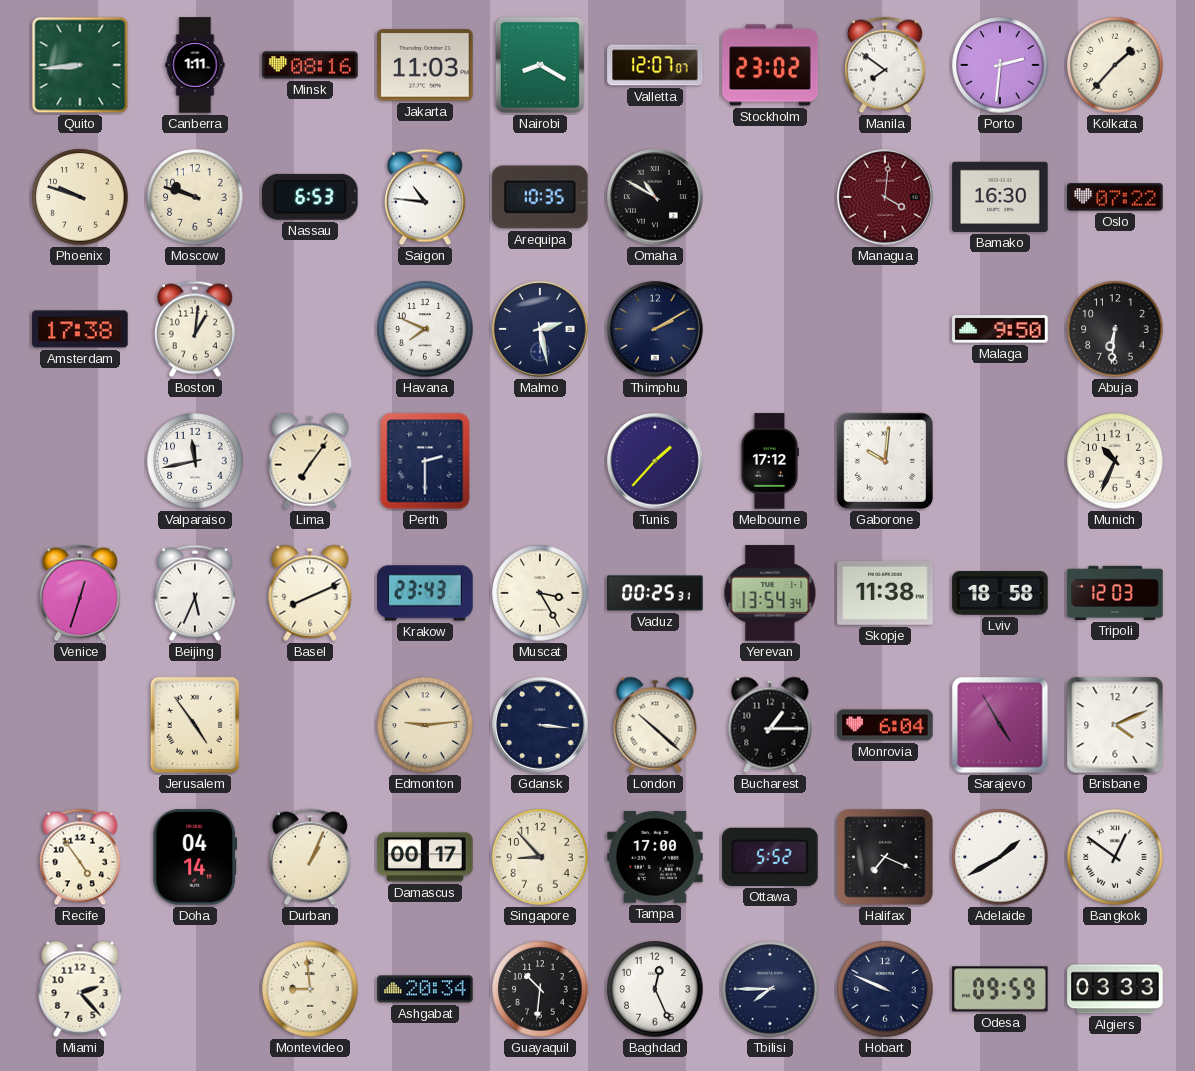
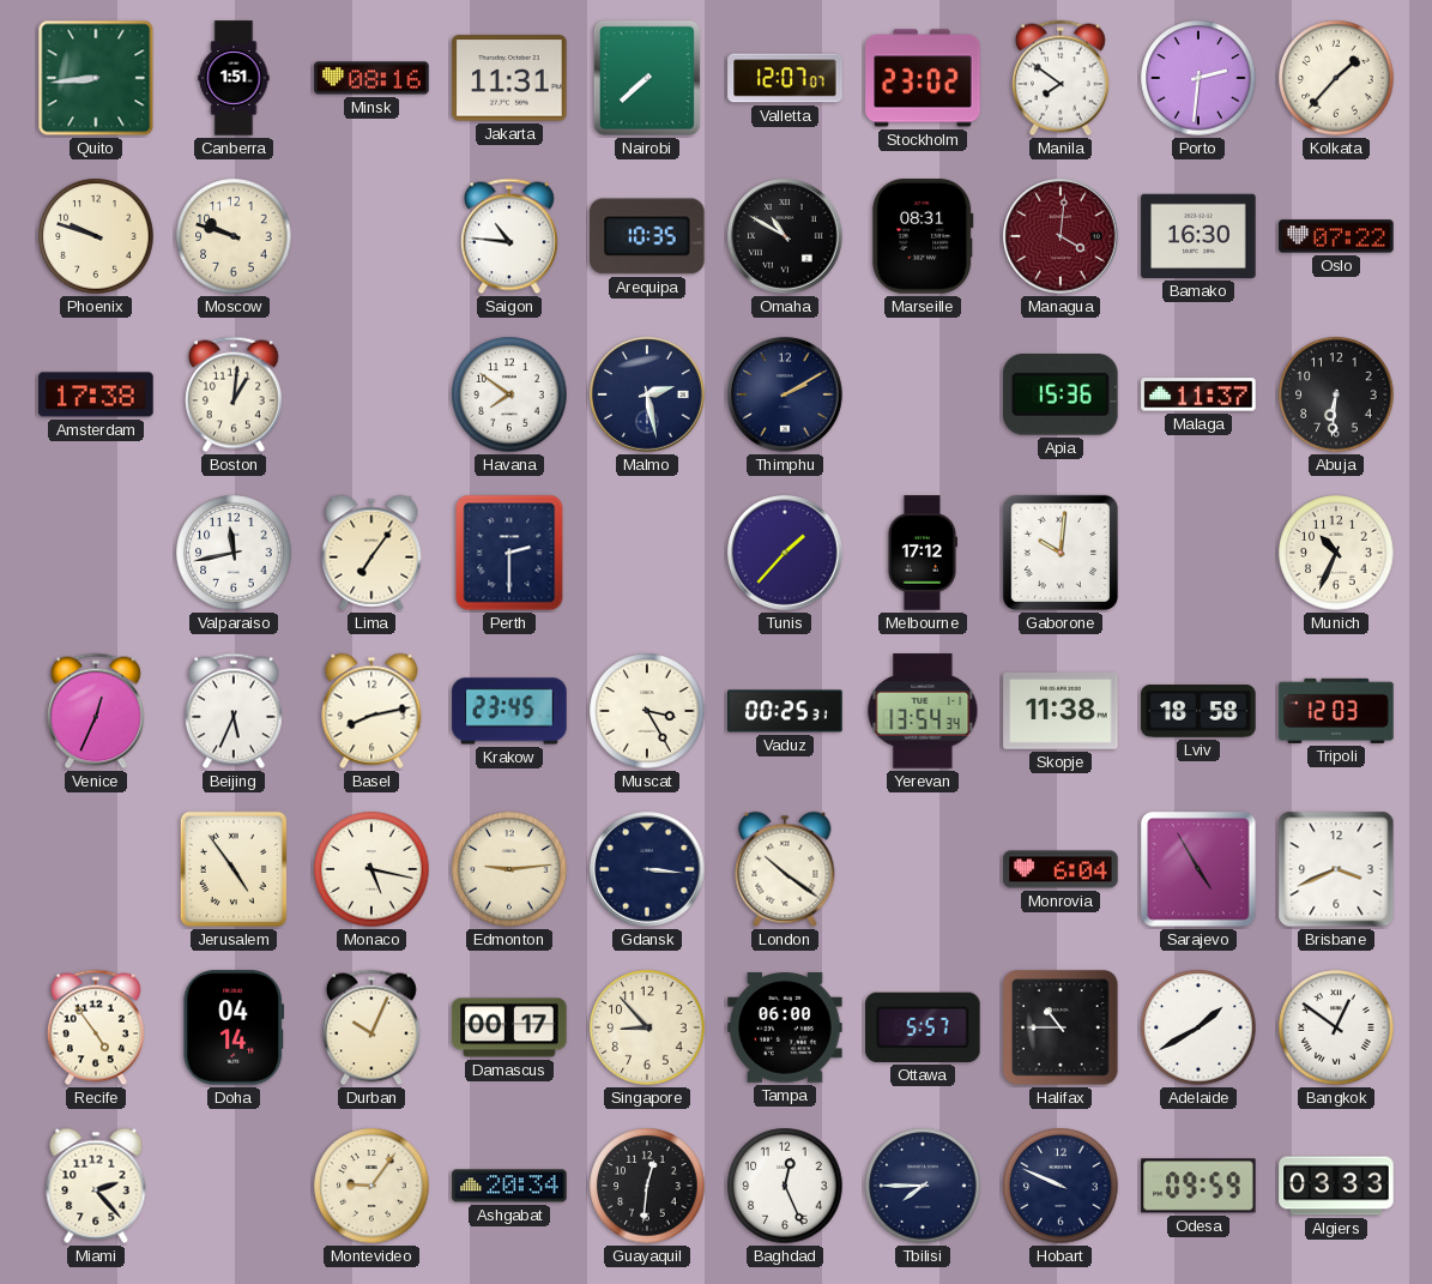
Canberra: 1:11 -> 1:51 (234, 78)
Jakarta: 11:03 -> 11:31 (509, 78)
Nairobi: 8:20 -> 7:38 (647, 78)
Nassau: 6:53 -> none (311, 197)
Marseille: none -> 08:31 (923, 236)
Havana: 7:49 -> 7:51 (509, 394)
Apia: none -> 15:36 (1062, 396)
Malaga: 9:50 -> 11:37 (1198, 394)
Venice: 12:33 -> 12:34 (96, 711)
Basel: 8:11 -> 8:13 (371, 711)
Krakow: 23:43 -> 23:45 (509, 711)
Monaco: none -> 5:17 (371, 869)
London: 10:22 -> 10:21 (785, 869)
Bucharest: 1:15 -> none (770, 725)
Brisbane: 4:11 -> 3:41 (1336, 869)
Durban: 1:04 -> 10:04 (371, 1027)
Tampa: 17:00 -> 06:00 (785, 1029)
Ottawa: 5:52 -> 5:57 (923, 1027)
Halifax: 7:19 -> 10:45 (1061, 1027)
Montevideo: 8:59 -> 9:06 (371, 1186)
Guayaquil: 10:31 -> 12:31 (647, 1186)
